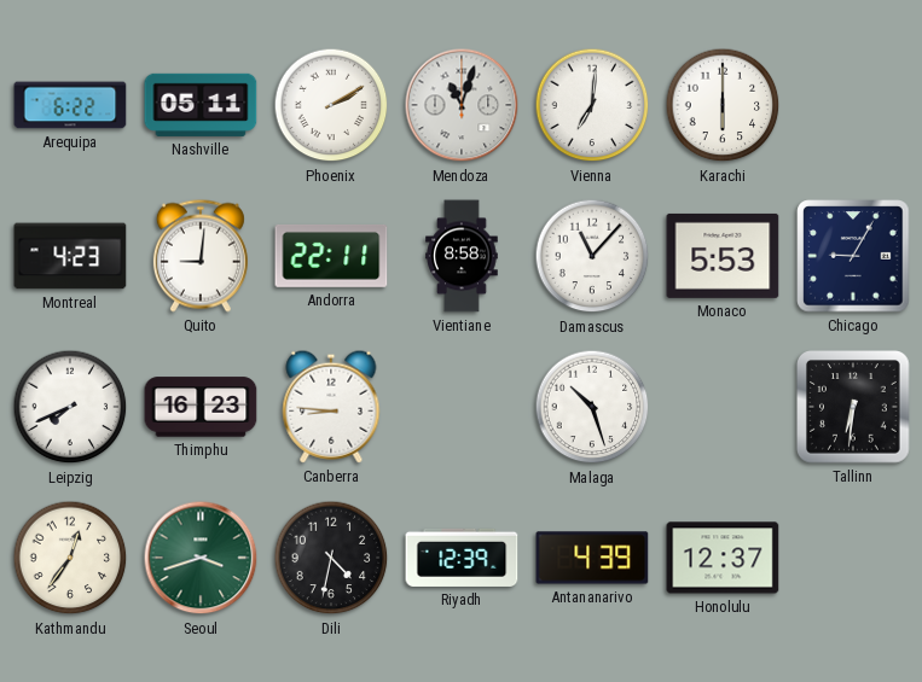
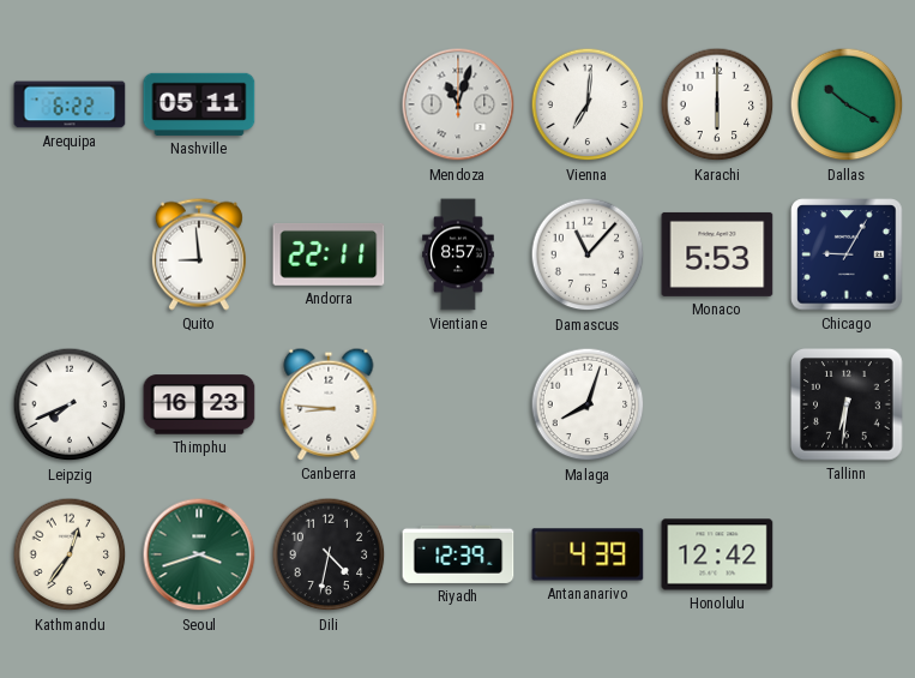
Phoenix: 2:10 -> none (331, 105)
Dallas: none -> 10:20 (847, 104)
Montreal: 4:23 -> none (70, 256)
Quito: 9:01 -> 8:59 (199, 254)
Vientiane: 8:58 -> 8:57 (458, 254)
Malaga: 10:27 -> 8:03 (588, 404)
Honolulu: 12:37 -> 12:42 (717, 554)
